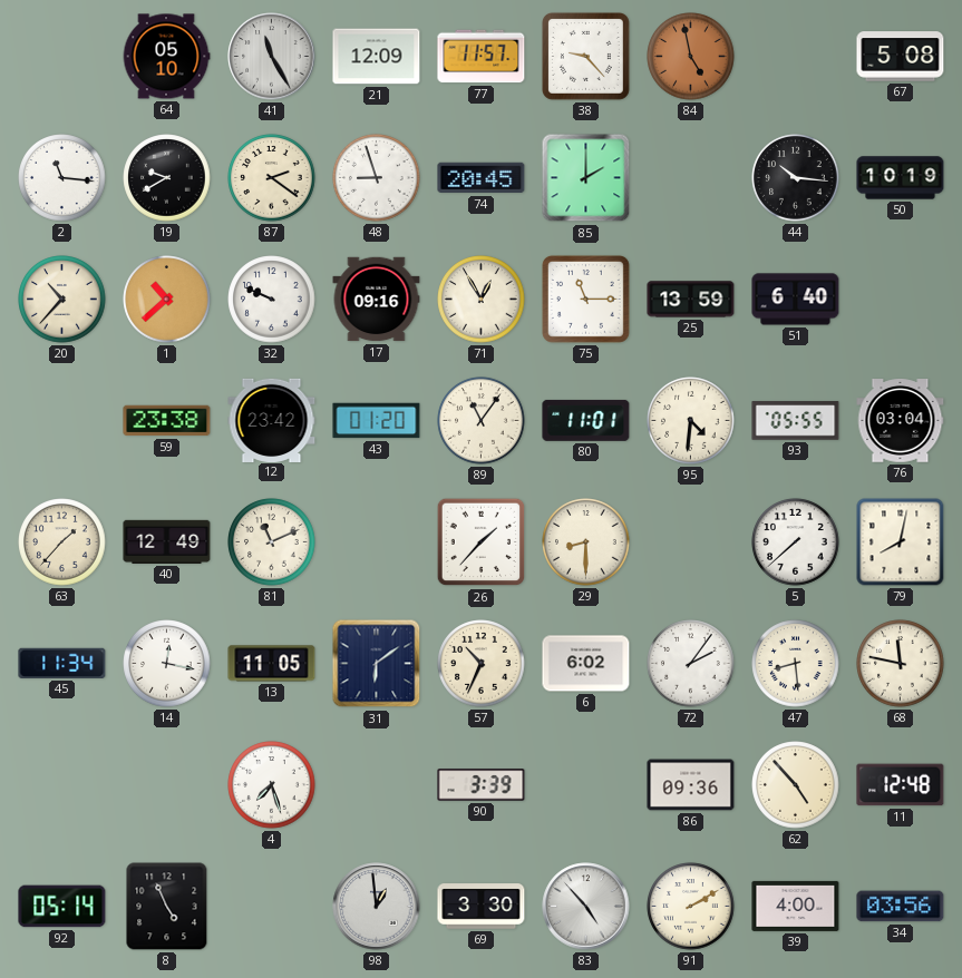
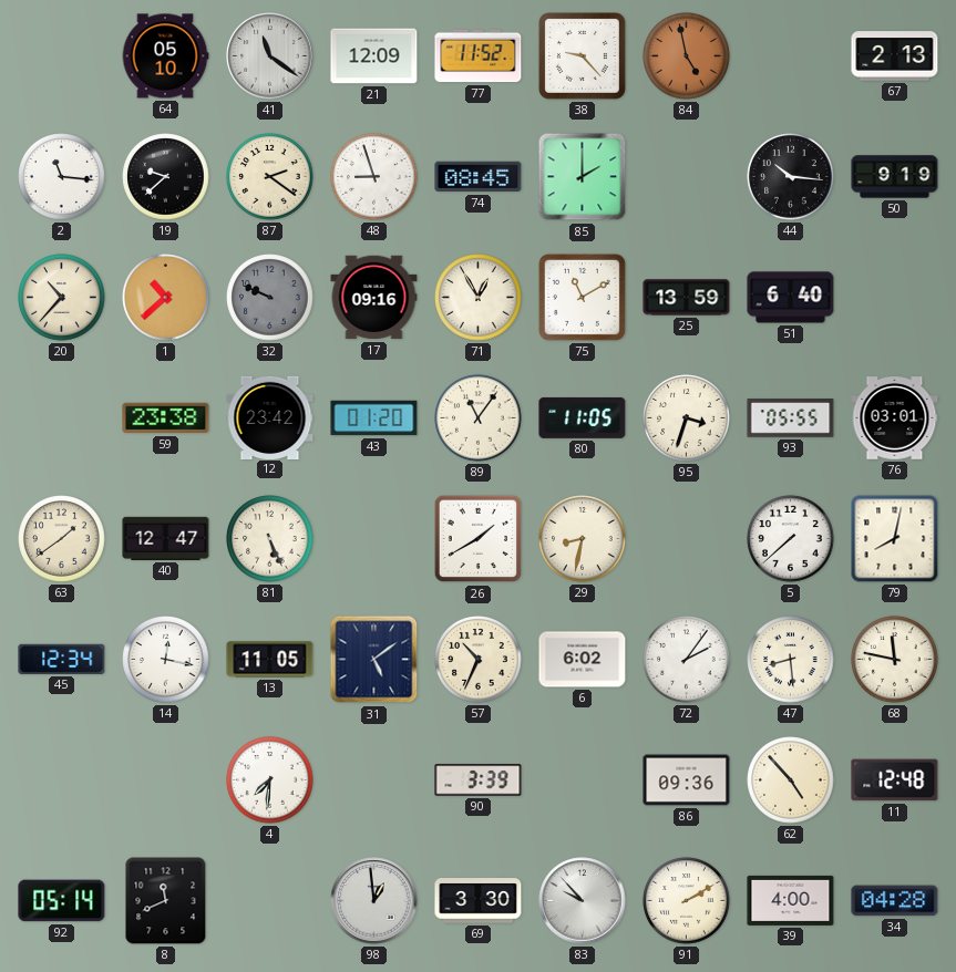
41: 11:25 -> 11:21 (270, 56)
77: 11:57 -> 11:52 (479, 56)
67: 5:08 -> 2:13 (895, 56)
19: 9:40 -> 9:38 (166, 177)
74: 20:45 -> 08:45 (479, 177)
50: 10:19 -> 9:19 (895, 177)
32 dial: white -> grey (270, 298)
75: 11:15 -> 11:10 (582, 297)
80: 11:01 -> 11:05 (583, 417)
95: 4:31 -> 3:33 (687, 418)
76: 03:04 -> 03:01 (895, 418)
63: 1:37 -> 1:39 (62, 539)
40: 12:49 -> 12:47 (166, 538)
81: 11:11 -> 5:26 (270, 539)
26: 1:37 -> 1:40 (479, 539)
29: 8:30 -> 8:32 (583, 539)
45: 11:34 -> 12:34 (62, 659)
31: 6:09 -> 5:09 (374, 660)
4: 7:27 -> 7:31 (270, 780)
8: 4:56 -> 11:41 (166, 901)
83: 4:53 -> 9:53 (583, 901)
34: 03:56 -> 04:28 (895, 901)
